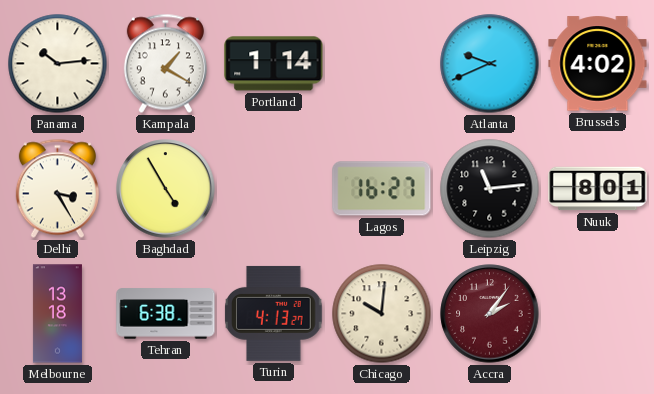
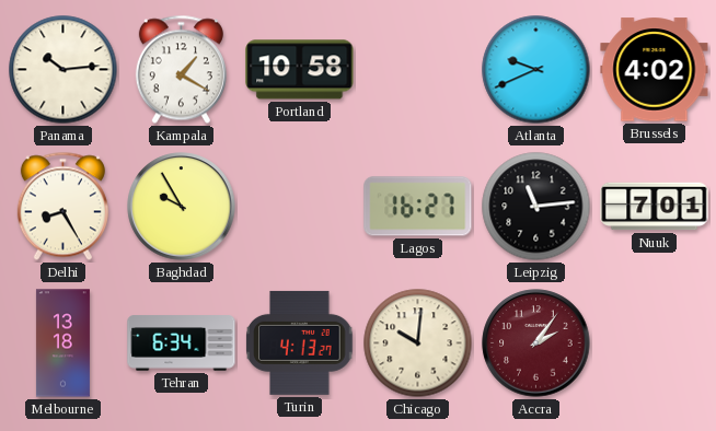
Portland: 1:14 -> 10:58 (300, 70)
Delhi: 3:25 -> 8:25 (62, 207)
Baghdad: 4:55 -> 9:55 (182, 207)
Nuuk: 8:01 -> 7:01 (655, 207)
Tehran: 6:38 -> 6:34 (182, 343)
